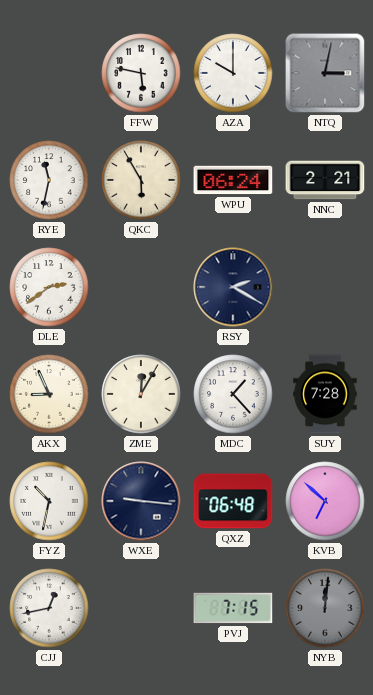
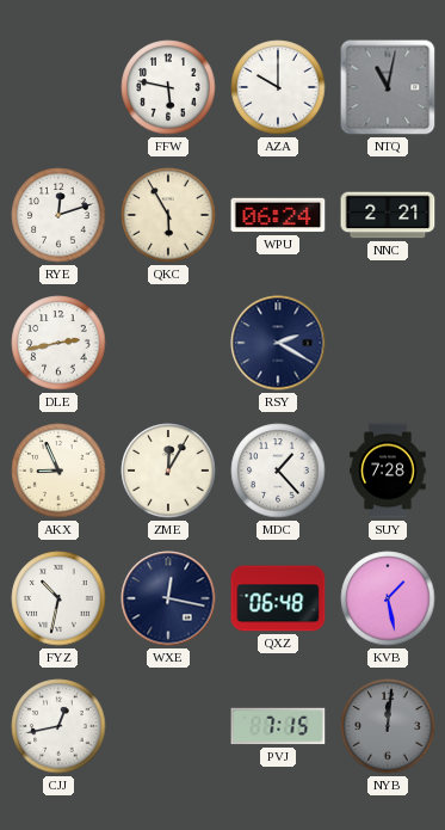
NTQ: 3:02 -> 11:02 (388, 87)
RYE: 11:32 -> 12:12 (58, 215)
DLE: 2:39 -> 2:43 (58, 343)
WXE: 9:16 -> 12:17 (168, 598)
KVB: 6:52 -> 1:28 (388, 598)
